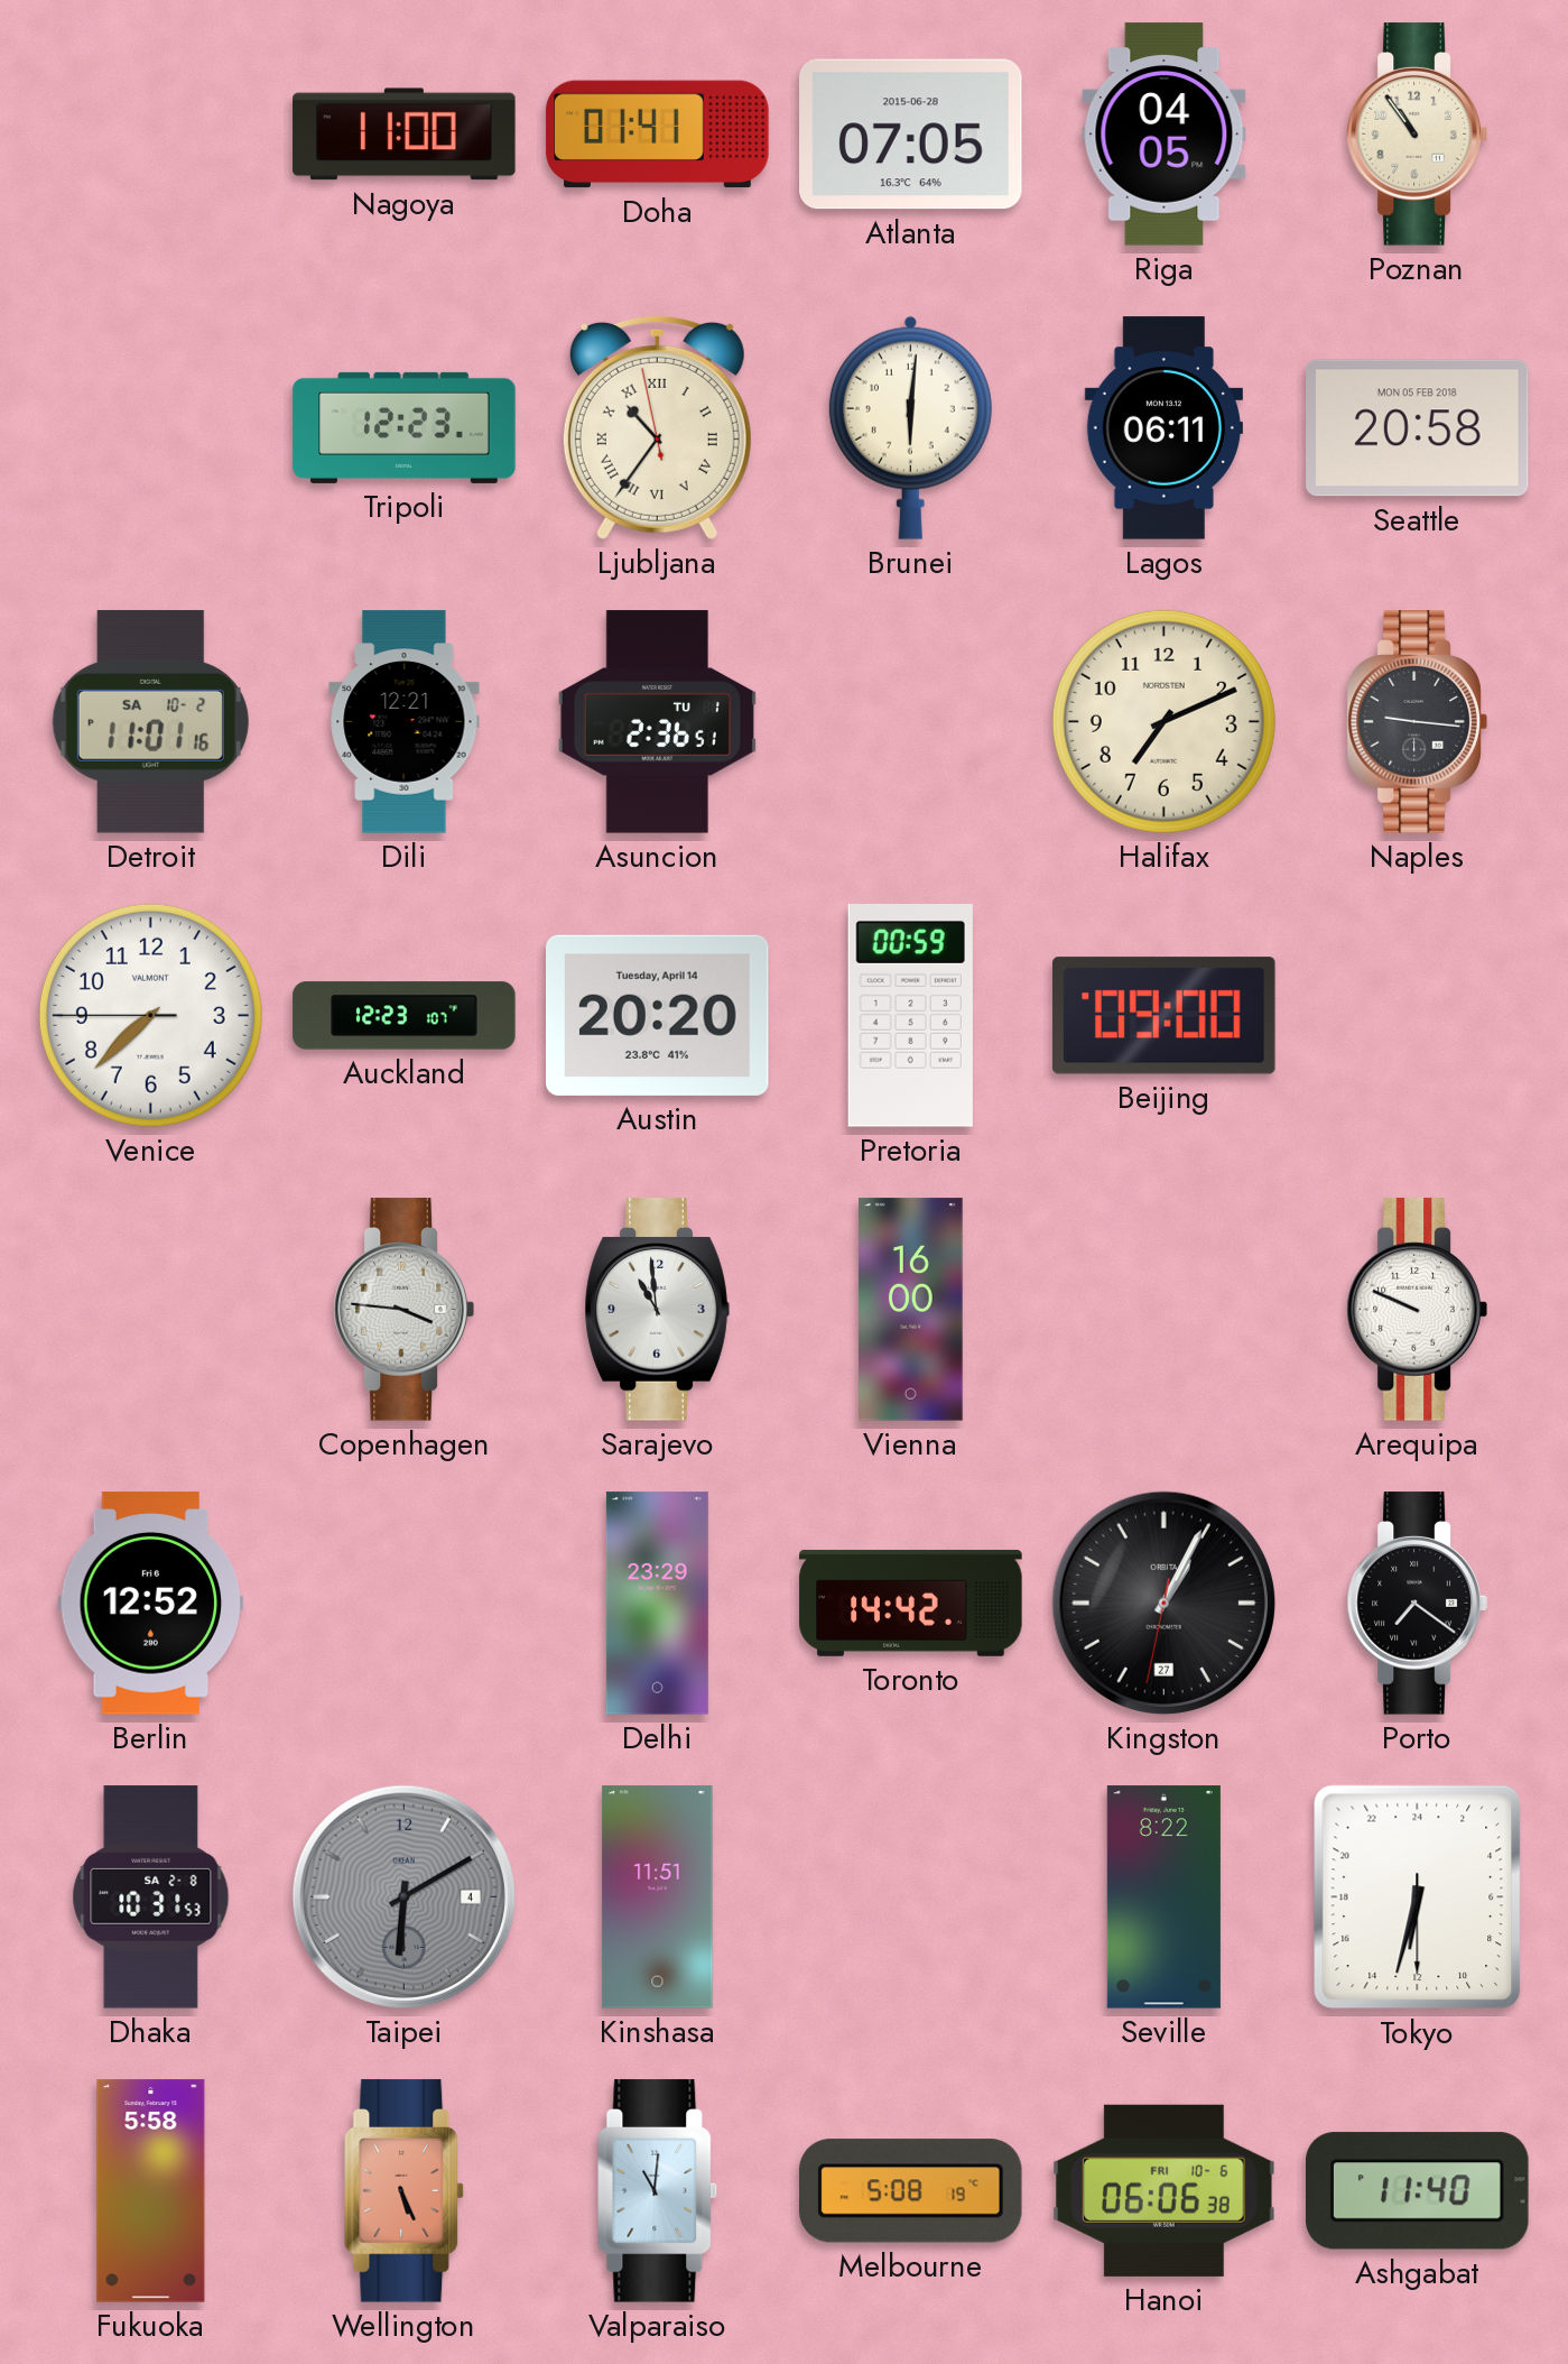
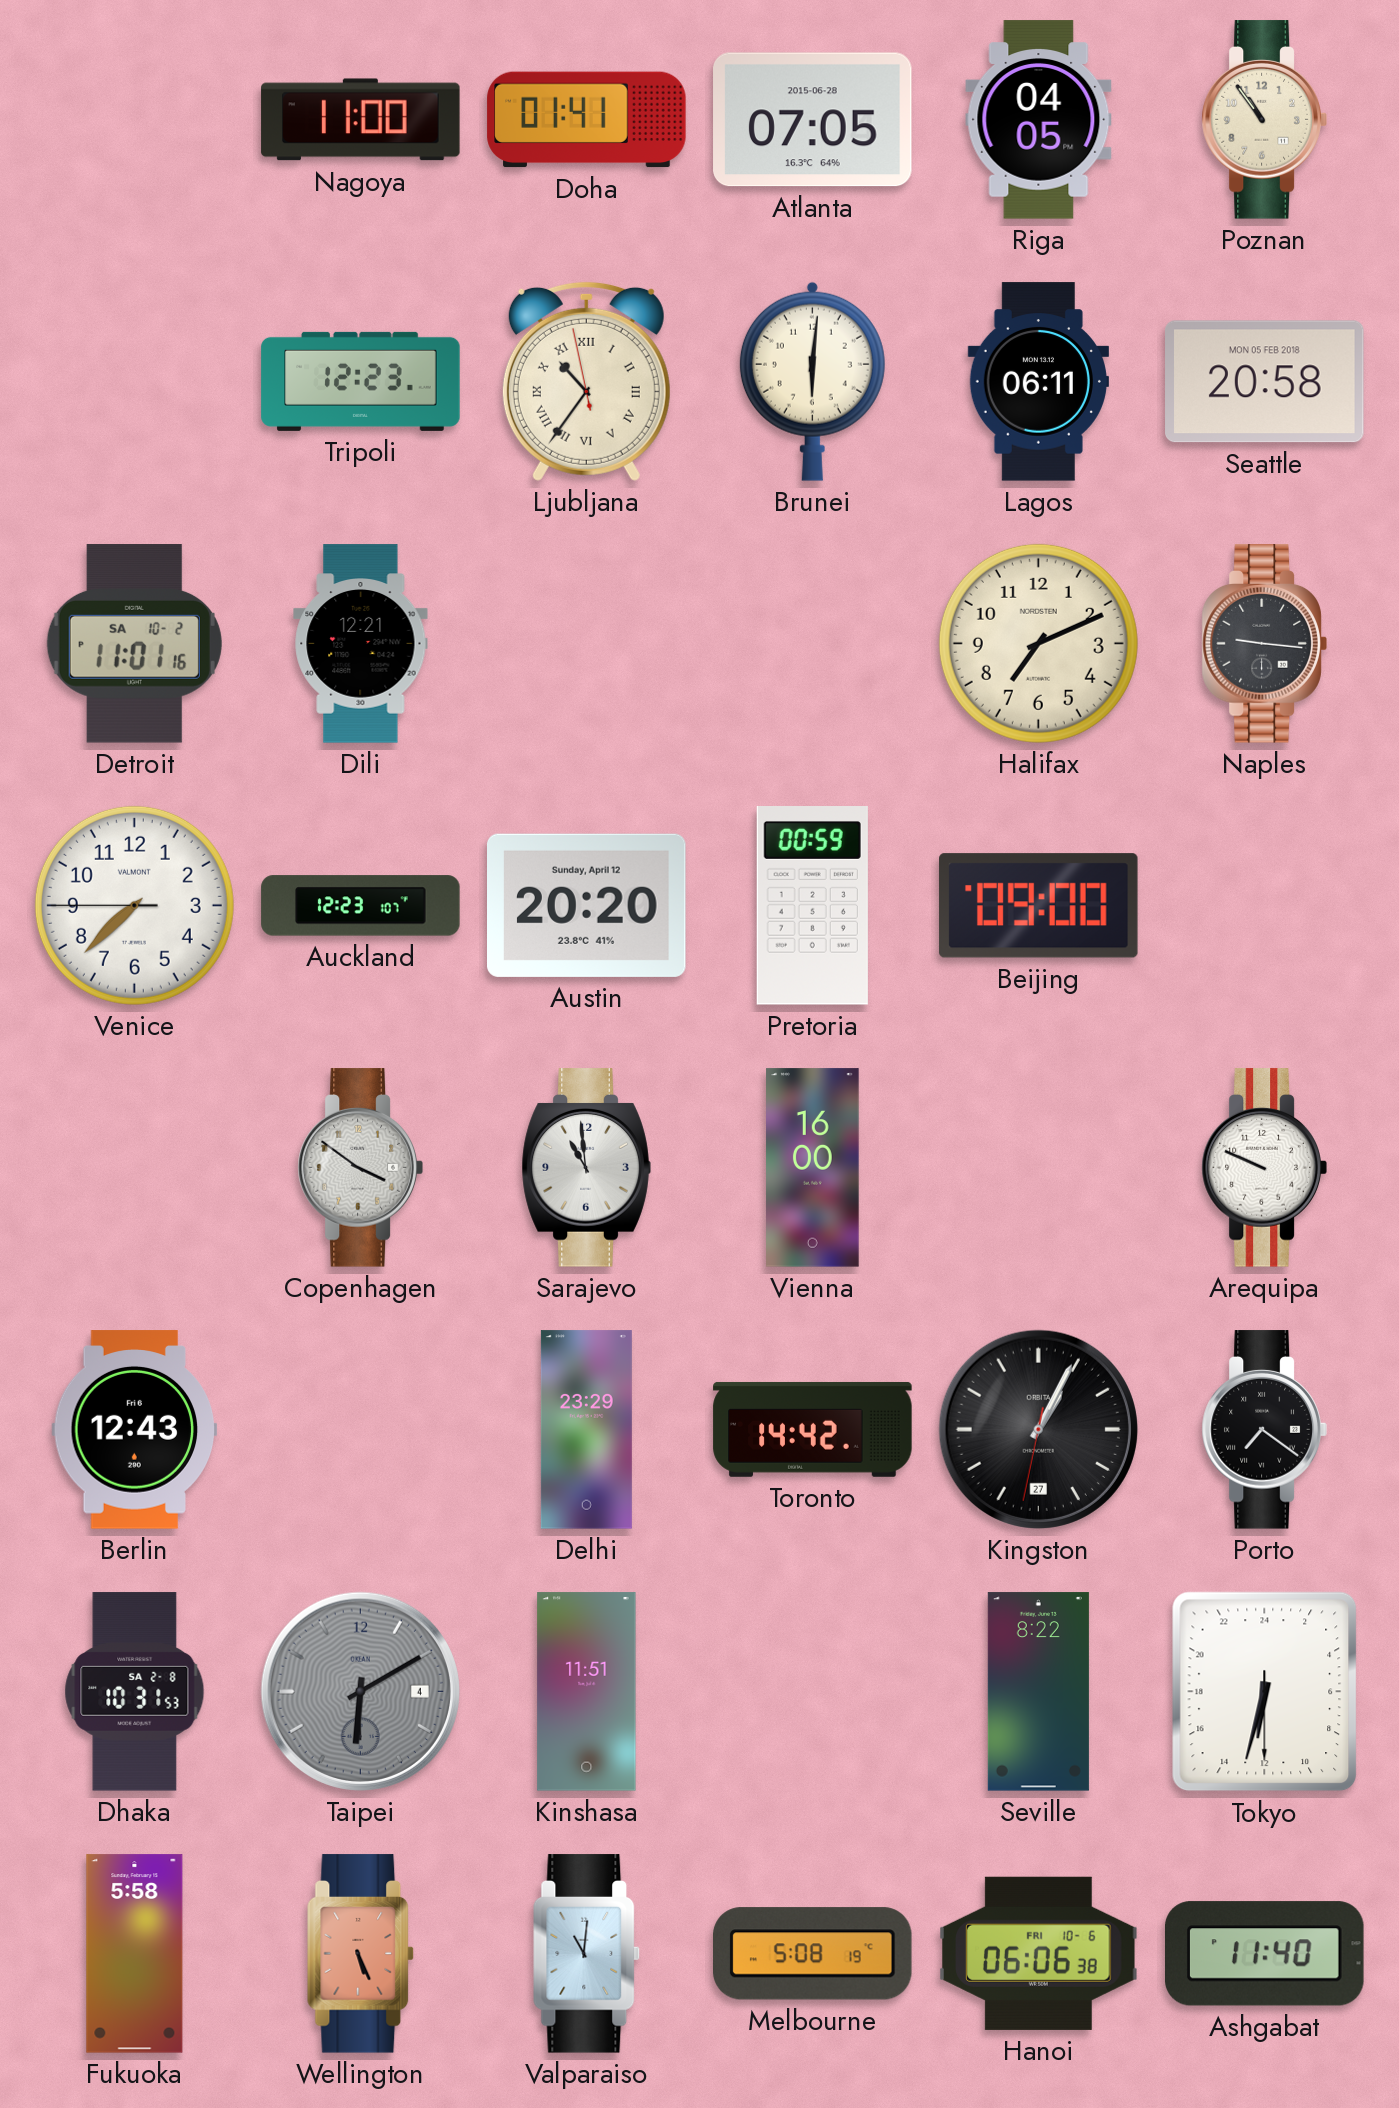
Asuncion: 2:36 -> none (657, 722)
Austin date: Tuesday, April 14 -> Sunday, April 12 (587, 905)
Copenhagen: 3:46 -> 3:51 (360, 1168)
Berlin: 12:52 -> 12:43 (135, 1430)
